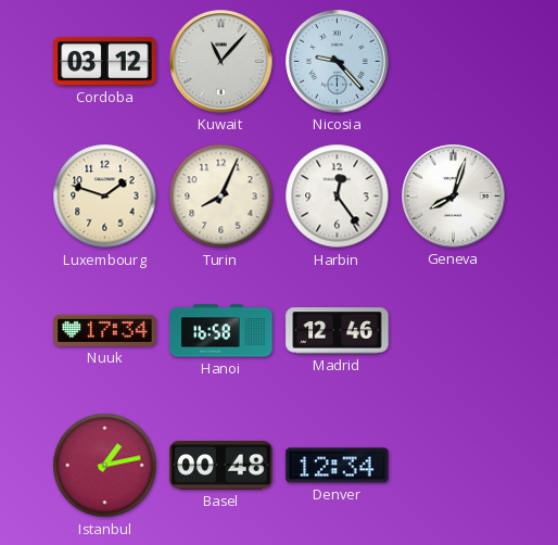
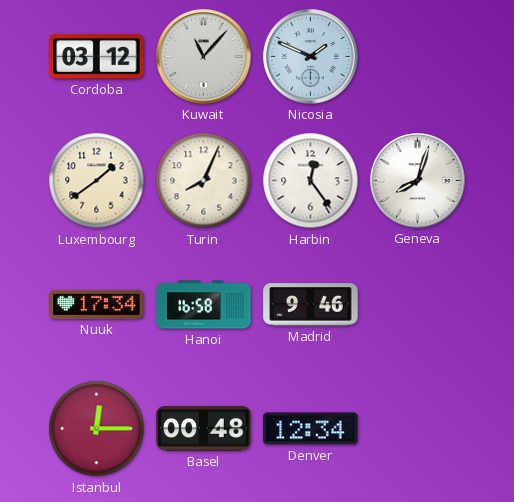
Nicosia: 9:23 -> 1:49 (311, 57)
Luxembourg: 1:48 -> 1:39 (97, 181)
Madrid: 12:46 -> 9:46 (311, 305)
Istanbul: 1:13 -> 12:15 (97, 429)
